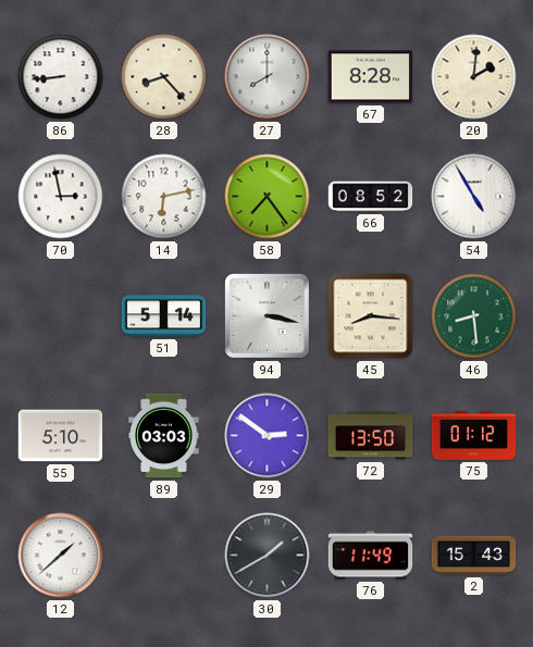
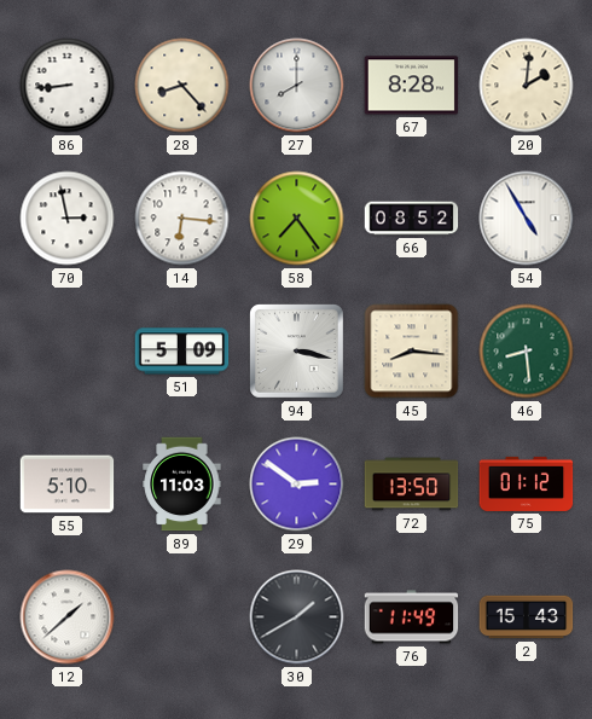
14: 6:13 -> 6:16 (182, 219)
51: 5:14 -> 5:09 (182, 352)
89: 03:03 -> 11:03 (182, 485)
